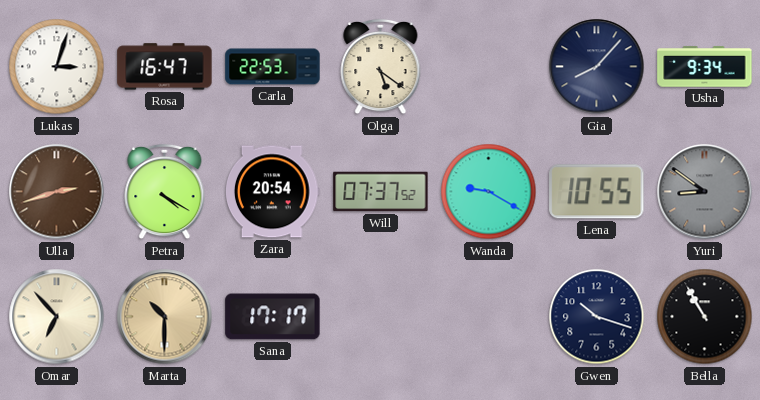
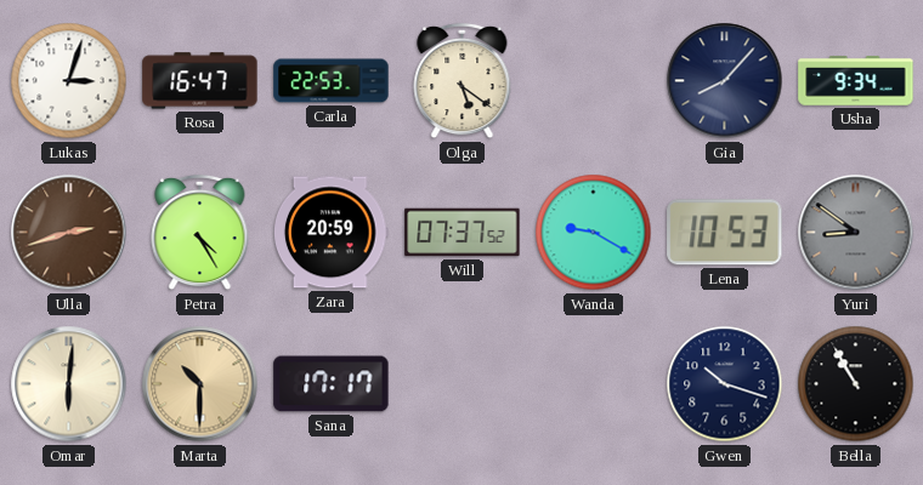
Petra: 4:20 -> 4:25 (200, 233)
Zara: 20:54 -> 20:59 (330, 233)
Lena: 10:55 -> 10:53 (725, 233)
Omar: 6:53 -> 6:01 (69, 384)
